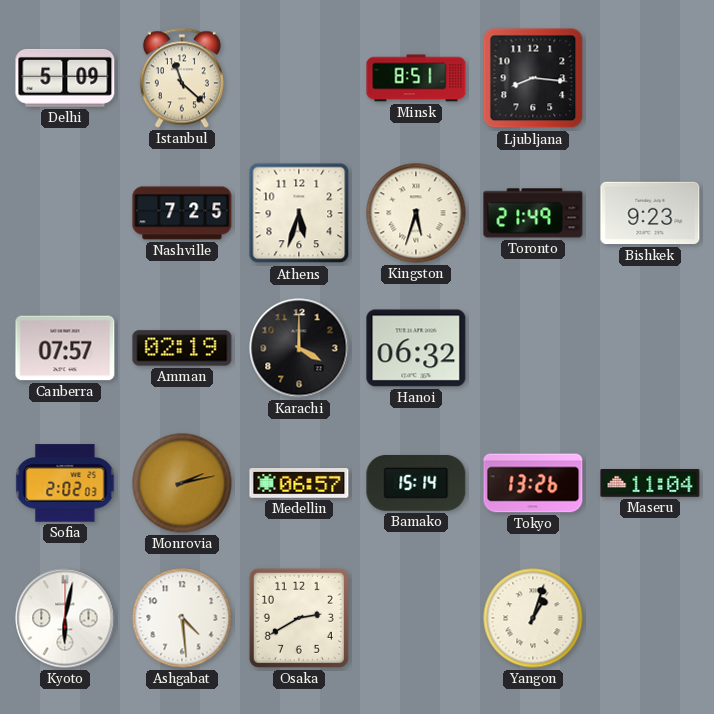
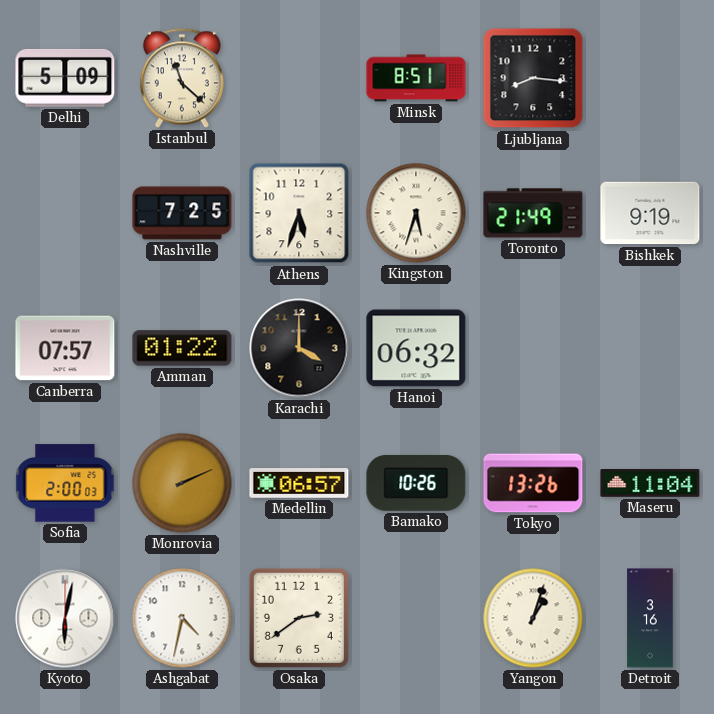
Bishkek: 9:23 -> 9:19 (650, 213)
Amman: 02:19 -> 01:22 (182, 348)
Sofia: 2:02 -> 2:00 (65, 483)
Monrovia: 2:13 -> 2:11 (182, 483)
Bamako: 15:14 -> 10:26 (416, 483)
Ashgabat: 4:29 -> 4:32 (182, 618)
Osaka: 2:40 -> 2:39 (299, 618)
Detroit: none -> 3:16 (650, 618)
